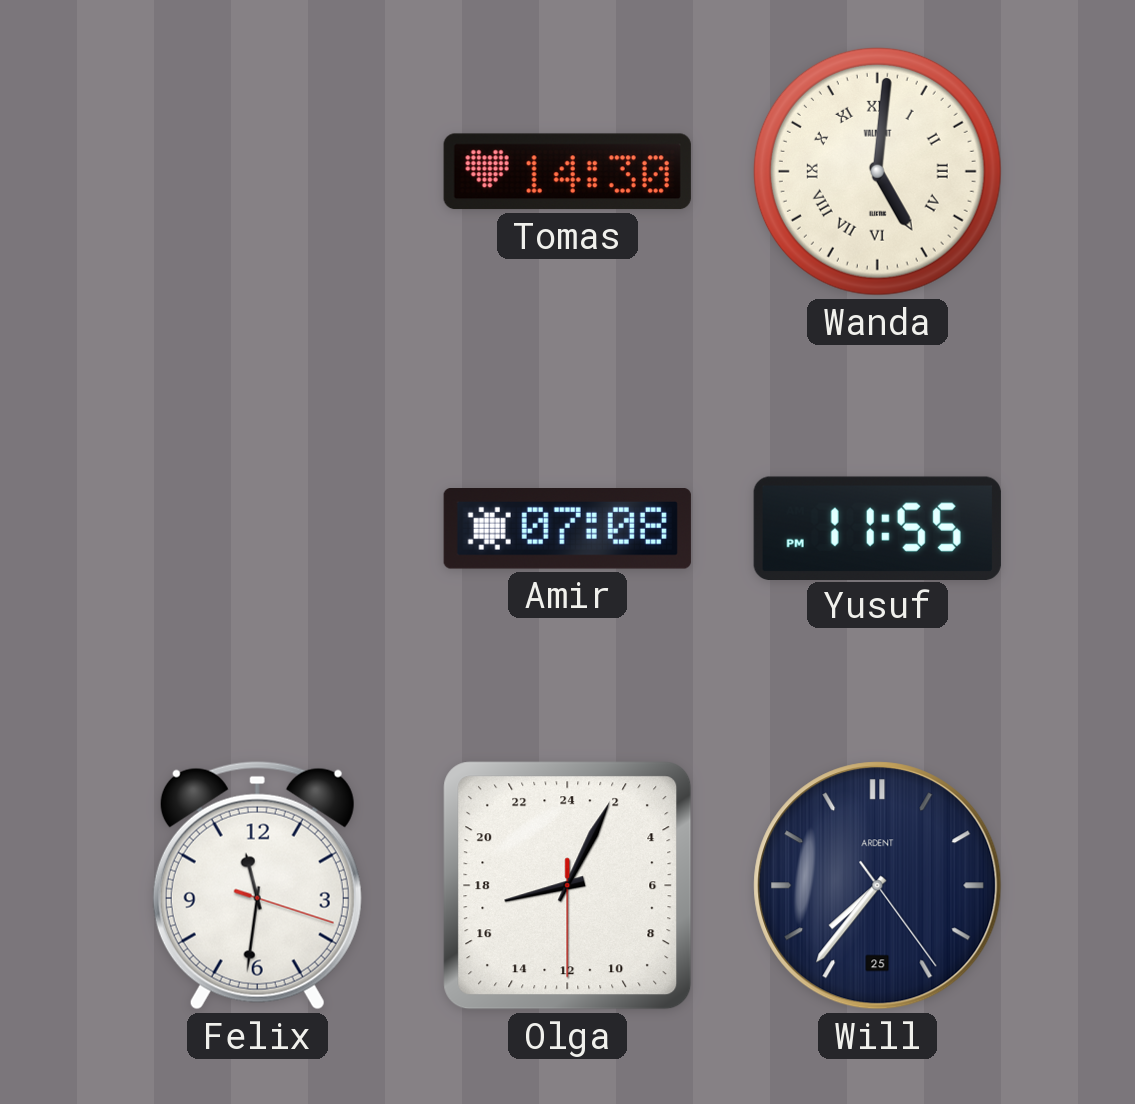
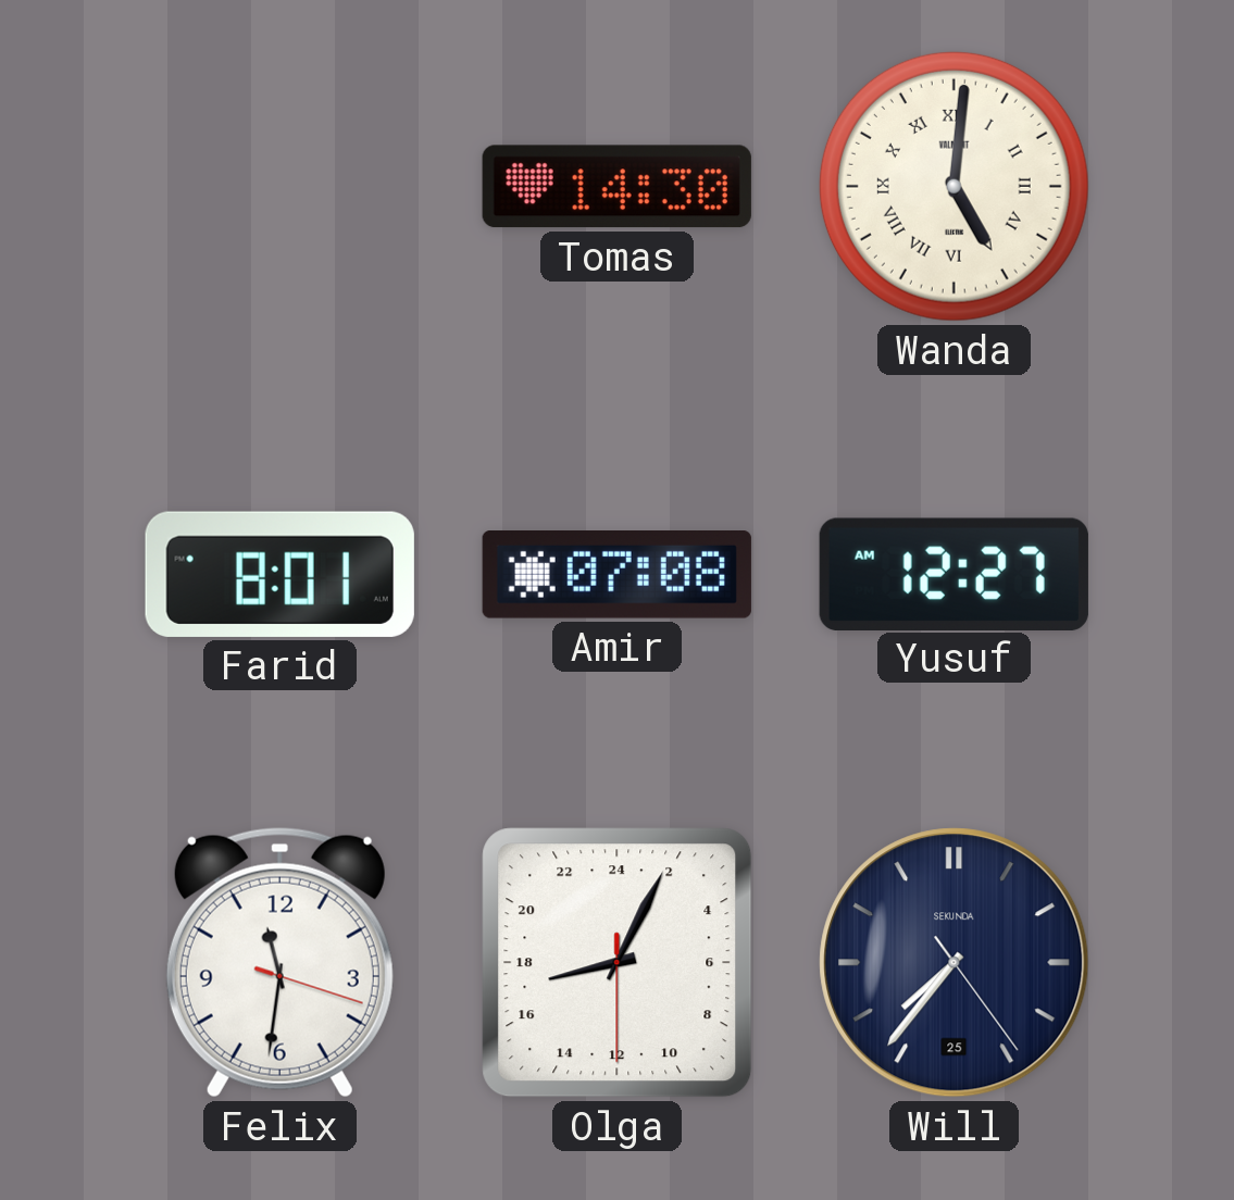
Farid: none -> 8:01 (279, 574)
Yusuf: 11:55 -> 12:27 (953, 574)
Will brand: ARDENT -> SEKUNDA (955, 963)
